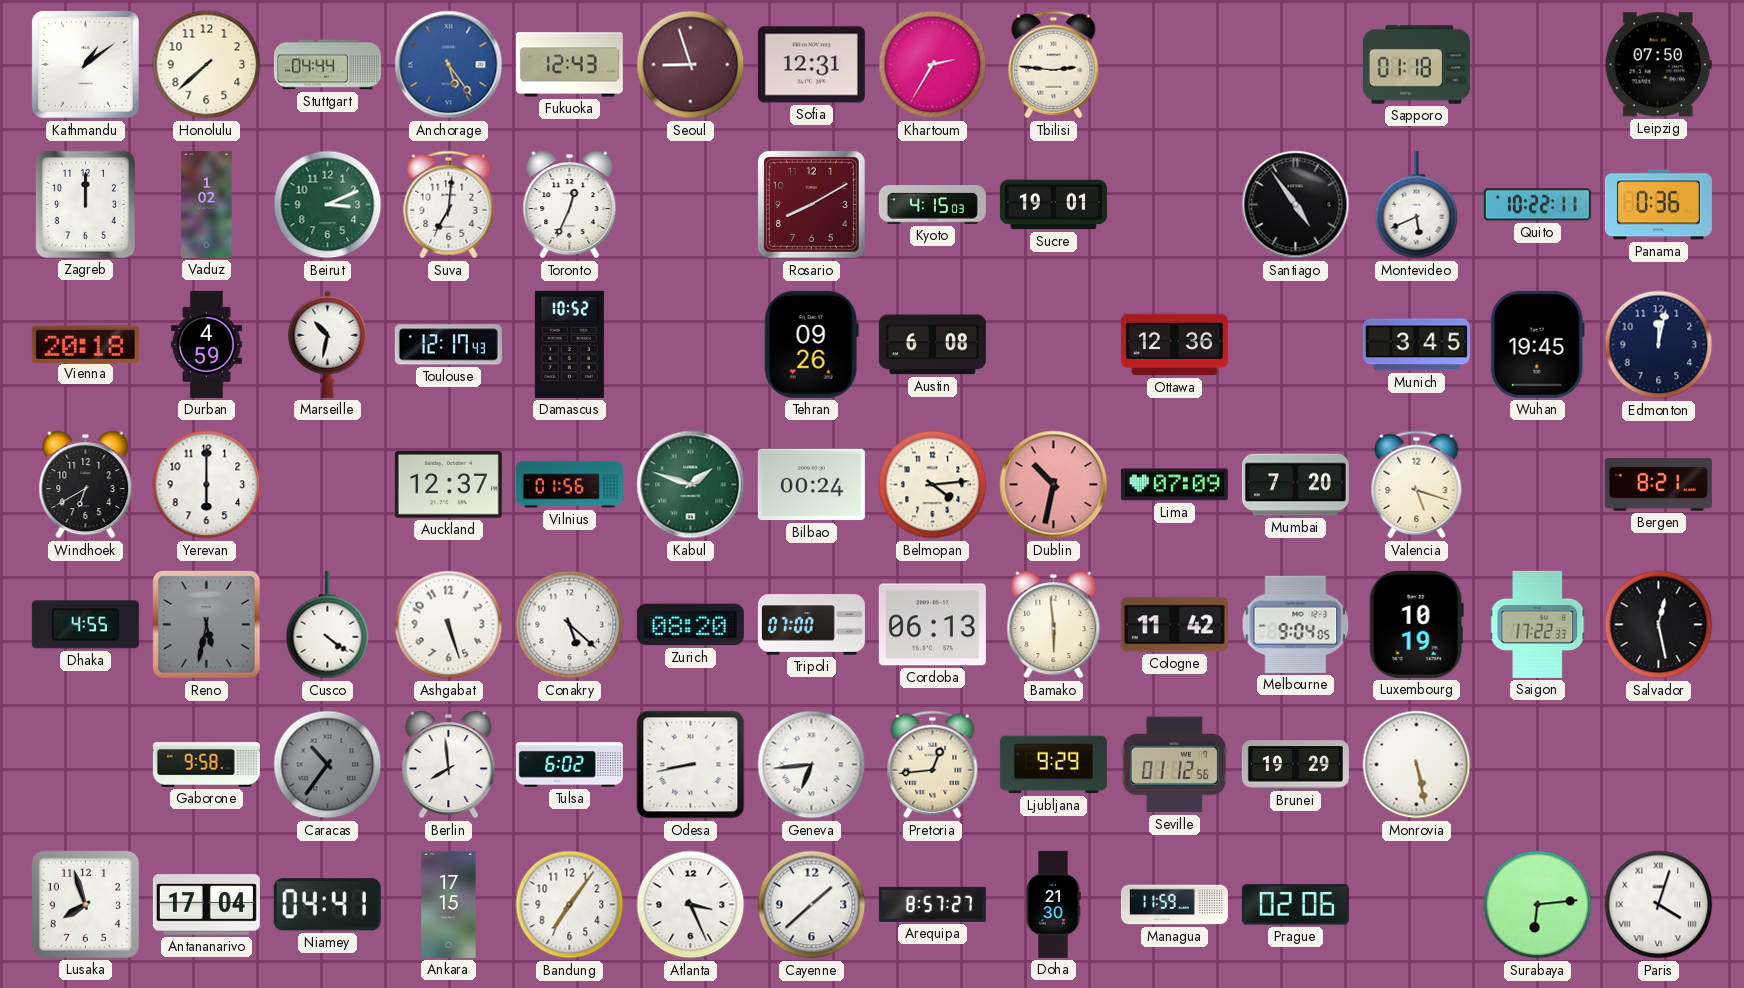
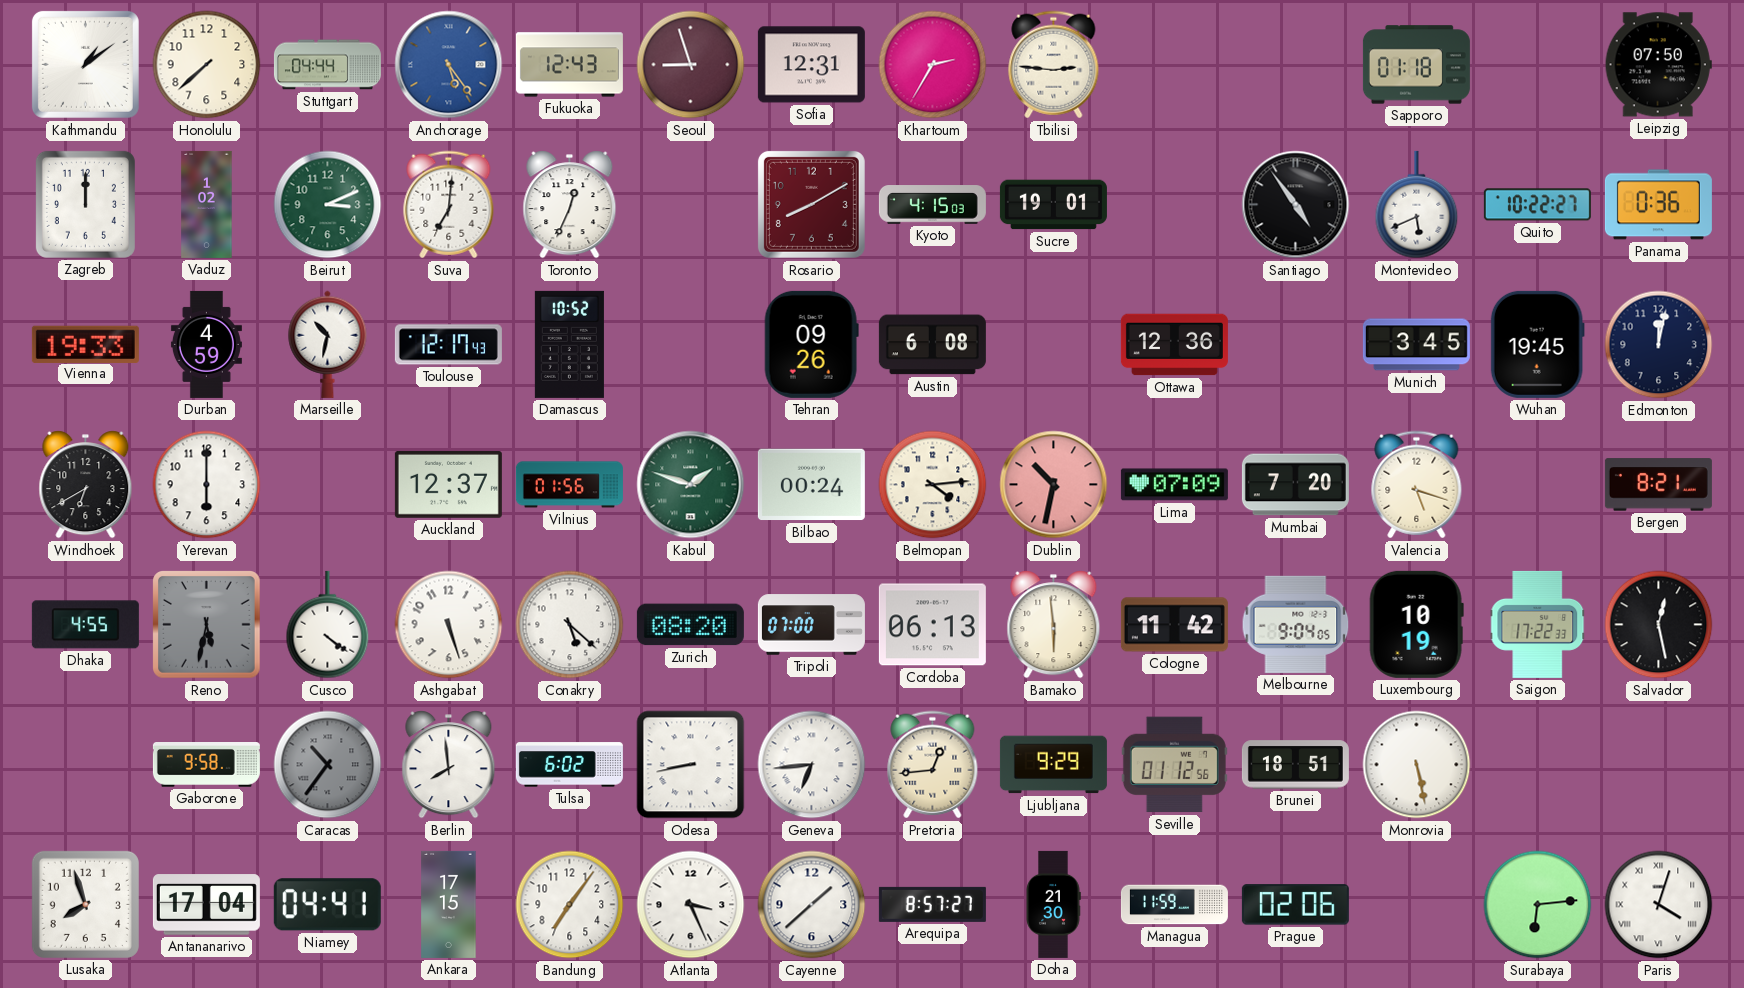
Quito: 10:22:11 -> 10:22:27 (1537, 205)
Vienna: 20:18 -> 19:33 (85, 344)
Brunei: 19:29 -> 18:51 (1295, 765)
